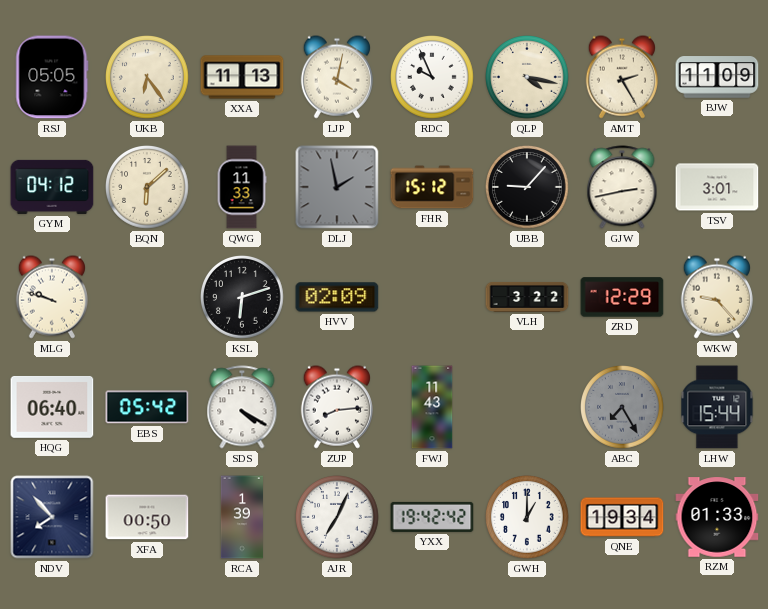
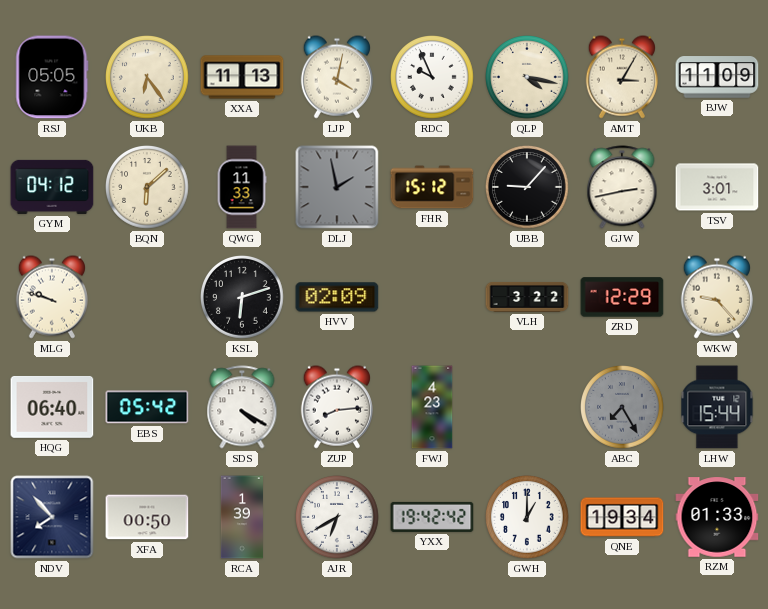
AMT: 2:25 -> 3:05 (622, 77)
FWJ: 11:43 -> 4:23 (432, 407)
AJR: 7:04 -> 6:40 (338, 518)
